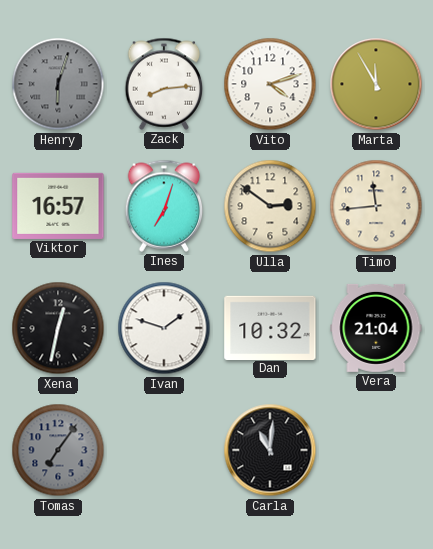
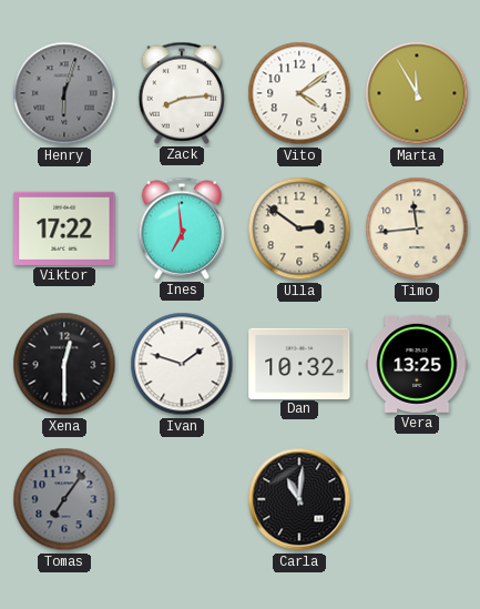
Vito: 4:12 -> 4:09 (299, 93)
Viktor: 16:57 -> 17:22 (64, 229)
Ines: 7:03 -> 6:59 (182, 229)
Xena: 12:32 -> 12:30 (64, 364)
Vera: 21:04 -> 13:25 (417, 364)
